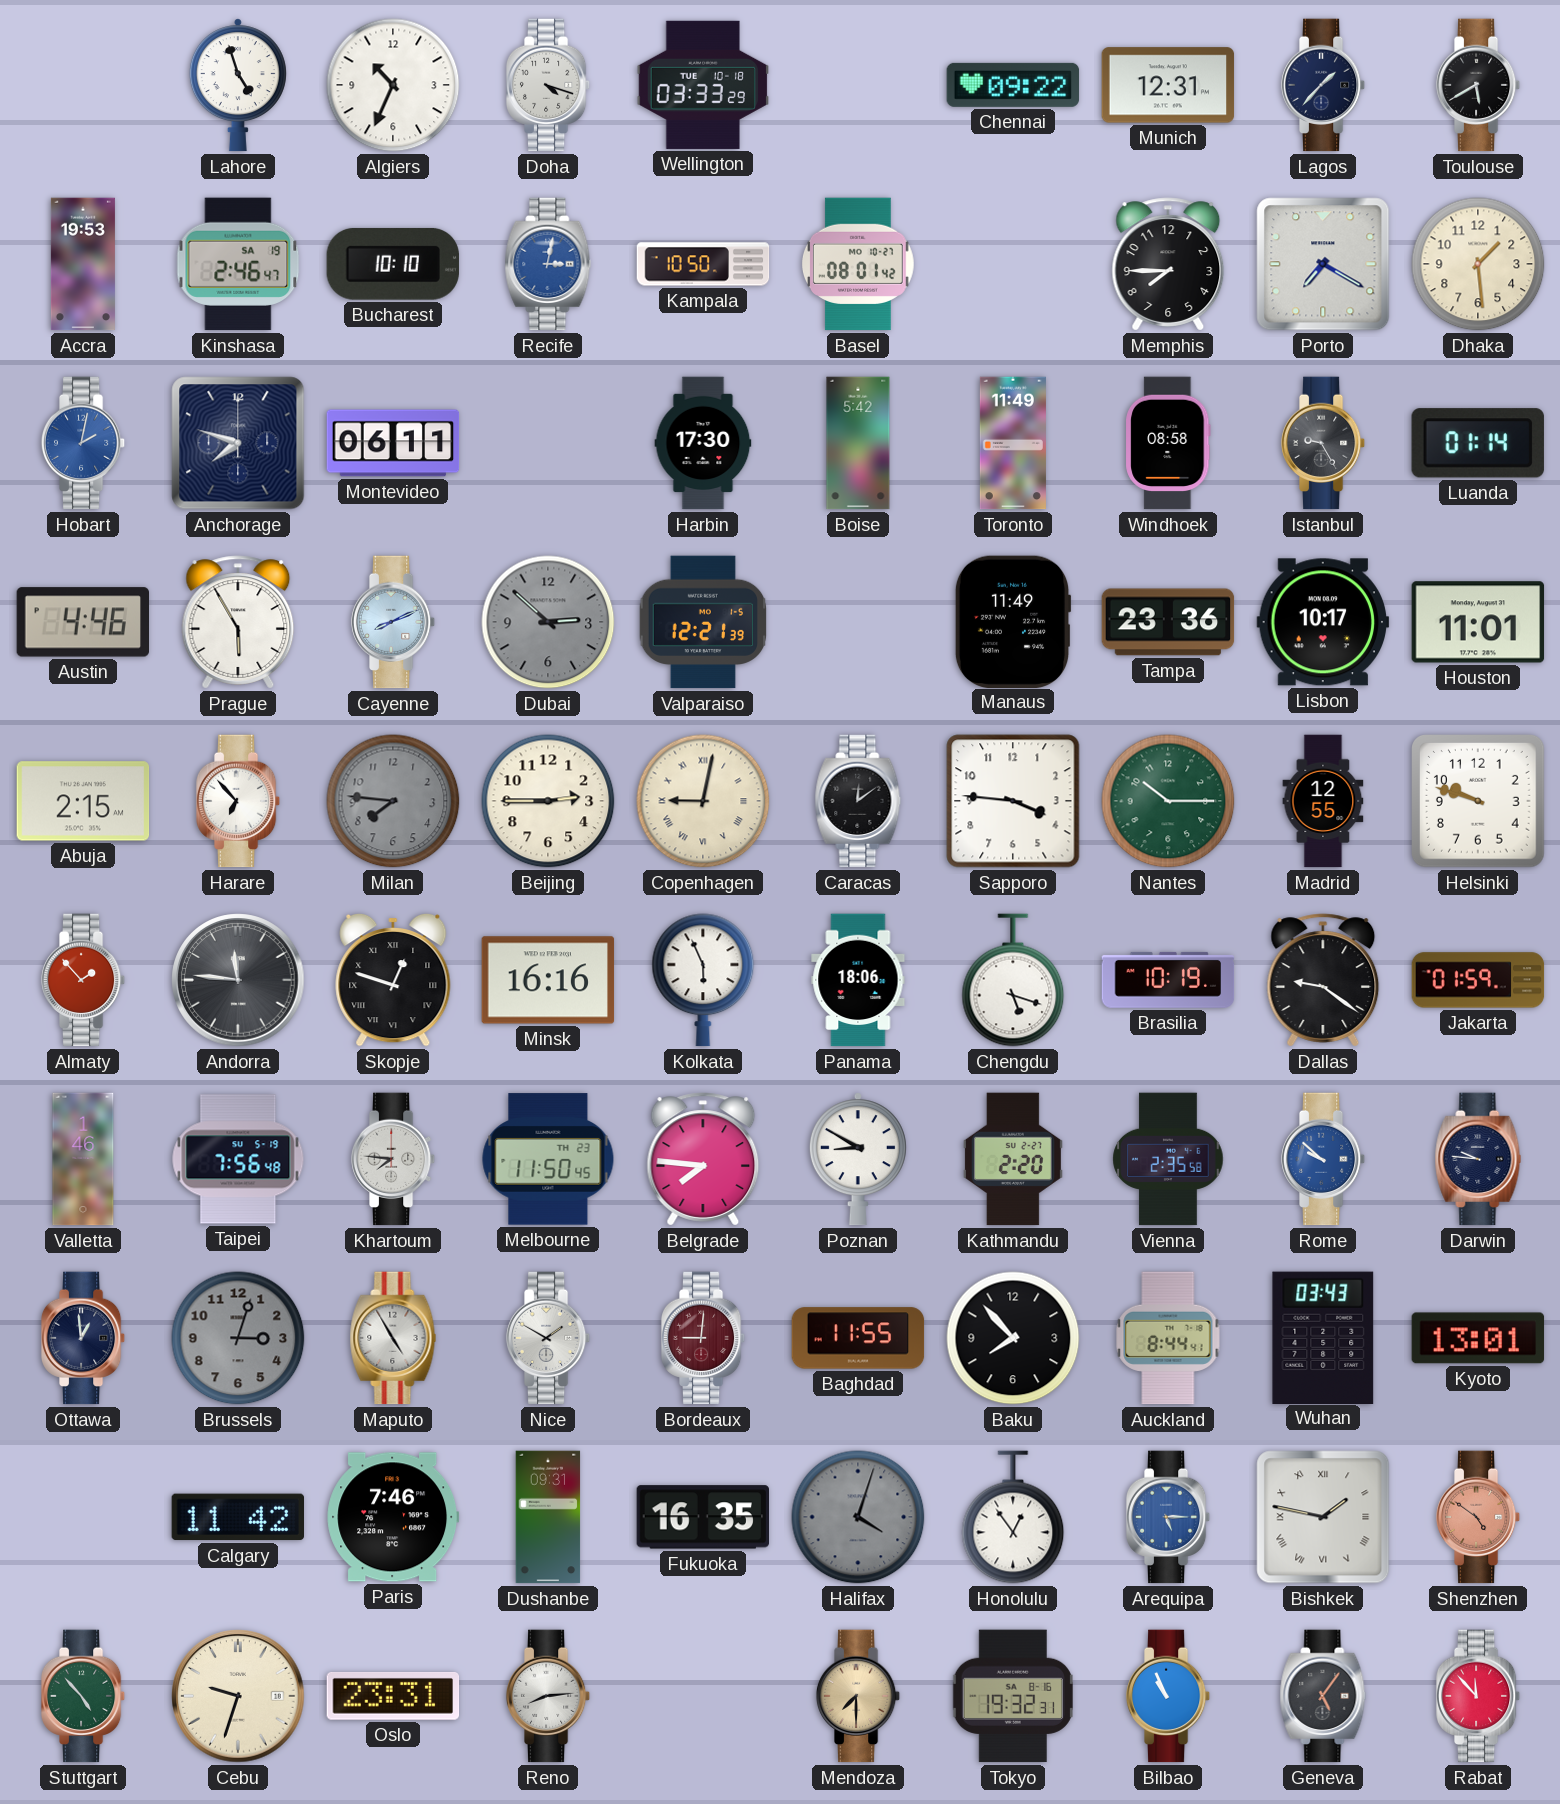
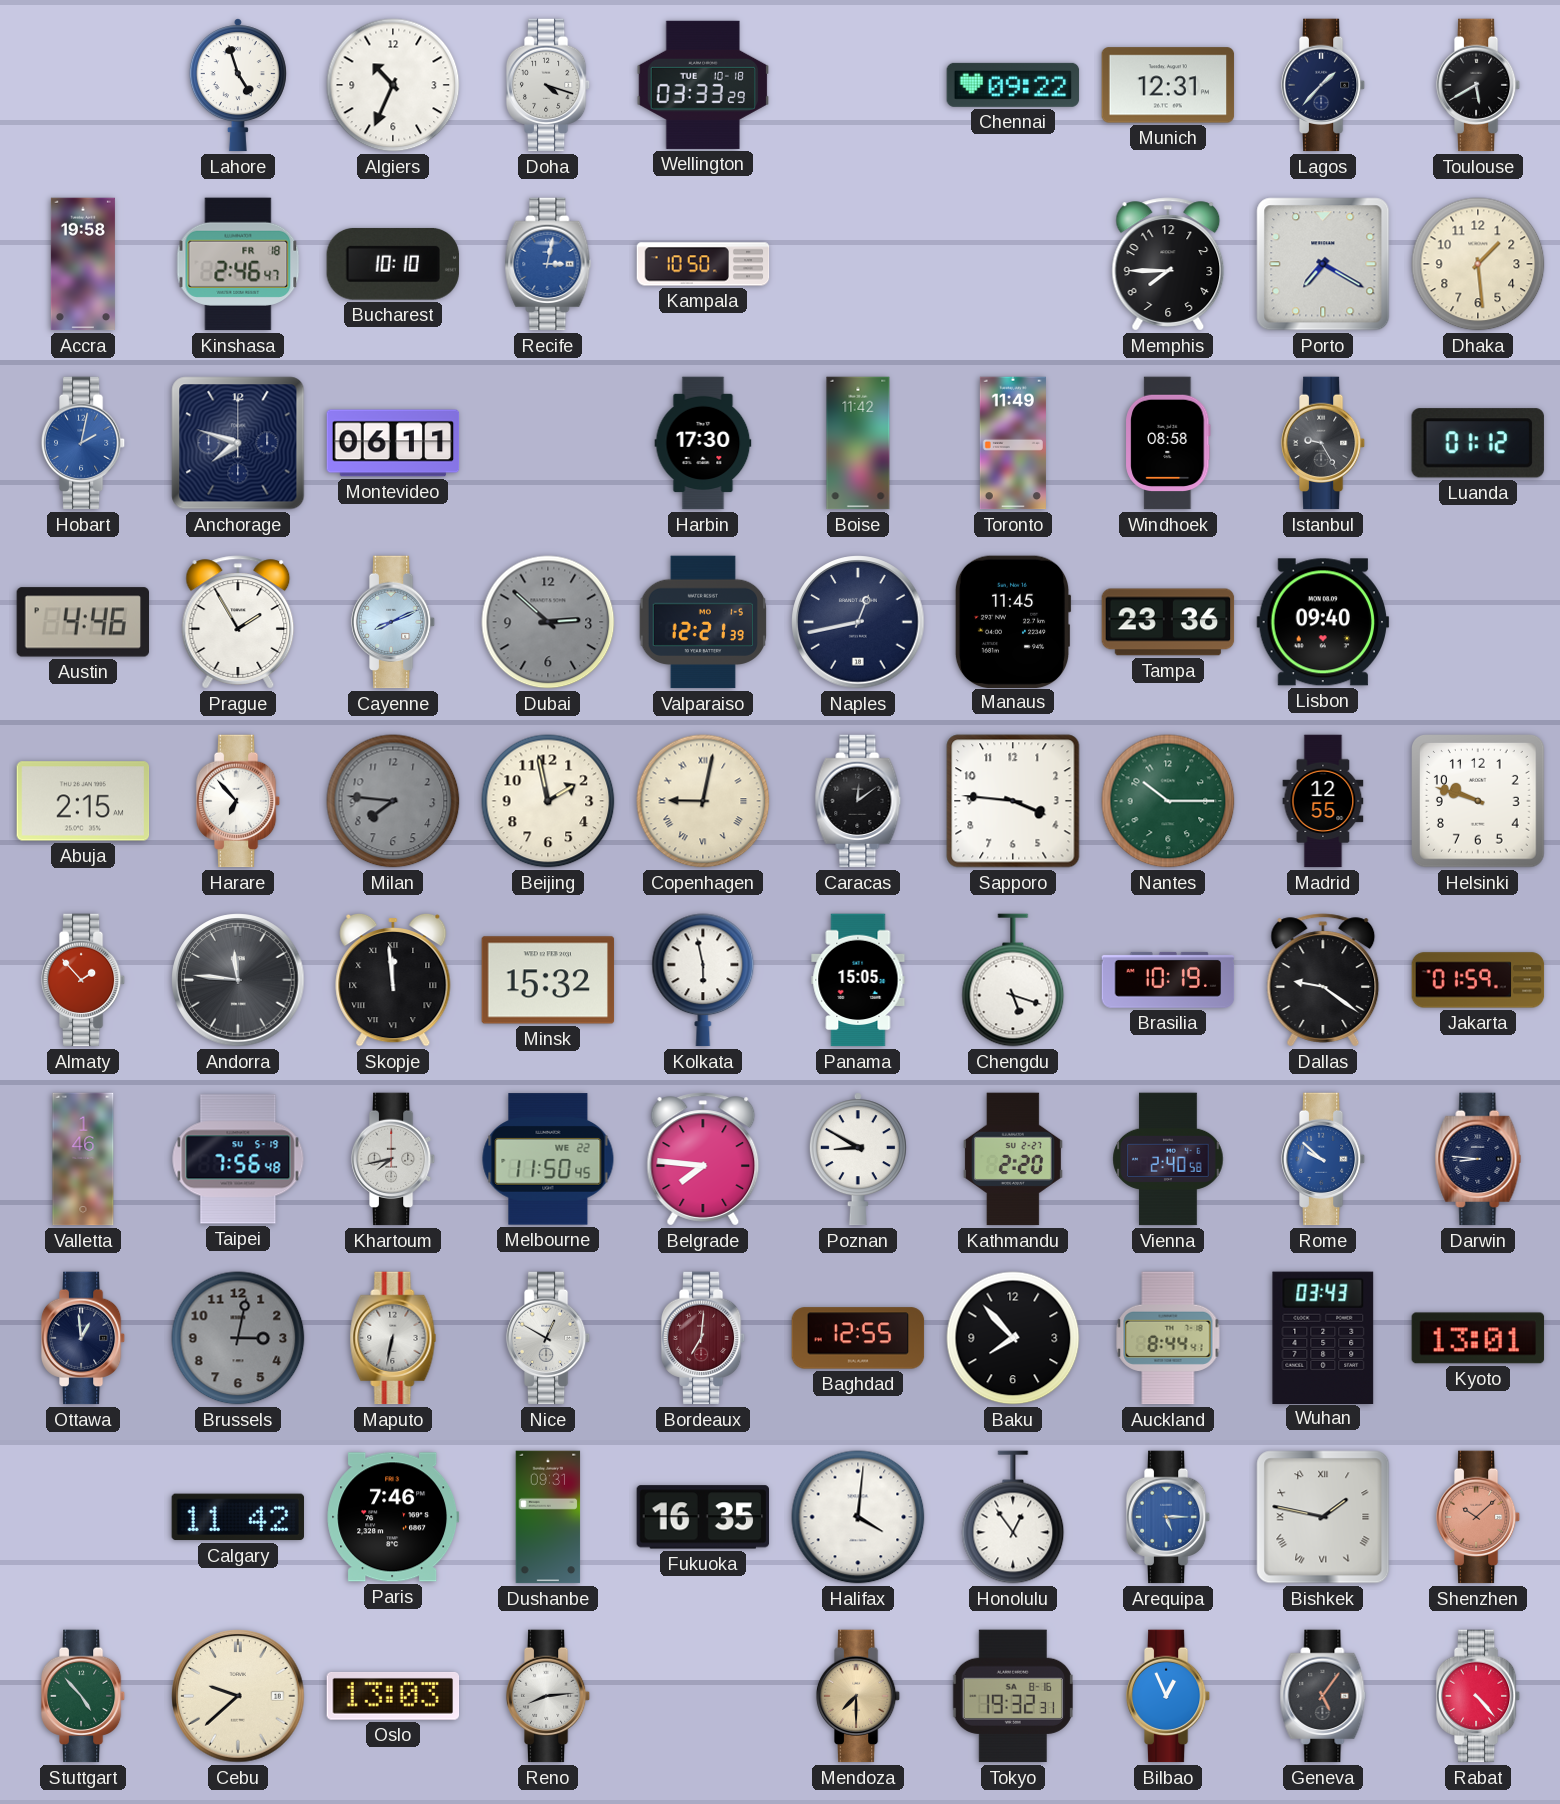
Accra: 19:53 -> 19:58 (83, 264)
Kinshasa date: SA 19 -> FR 18 (238, 264)
Basel: 08:01 -> none (859, 264)
Boise: 5:42 -> 11:42 (858, 443)
Luanda: 01:14 -> 01:12 (1478, 443)
Prague: 5:55 -> 1:55 (238, 622)
Naples: none -> 12:43 (858, 622)
Manaus: 11:49 -> 11:45 (1013, 621)
Lisbon: 10:17 -> 09:40 (1323, 622)
Houston: 11:01 -> none (1478, 622)
Beijing: 2:45 -> 1:58 (548, 801)
Skopje: 12:48 -> 11:59 (393, 980)
Minsk: 16:16 -> 15:32 (548, 980)
Kolkata: 5:56 -> 5:58 (703, 980)
Panama: 18:06 -> 15:05 (858, 980)
Khartoum: 7:46 -> 7:43 (393, 1159)
Melbourne date: TH 23 -> WE 22 (548, 1159)
Vienna: 2:35 -> 2:40 (1168, 1159)
Darwin: 9:46 -> 8:46 (1478, 1159)
Brussels: 3:03 -> 3:02 (238, 1338)
Maputo: 4:55 -> 6:32 (393, 1338)
Nice: 1:50 -> 12:50 (548, 1338)
Bordeaux: 9:01 -> 7:01 (703, 1338)
Baghdad: 11:55 -> 12:55 (858, 1338)
Halifax: 4:03 -> 4:01 (858, 1517)
Halifax dial: grey -> white (858, 1517)
Shenzhen: 4:51 -> 10:08 (1478, 1517)
Cebu: 9:33 -> 9:38 (238, 1696)
Oslo: 23:31 -> 13:03 (393, 1696)
Bilbao: 10:56 -> 12:56 (1168, 1696)
Rabat: 11:53 -> 4:23 (1478, 1696)
